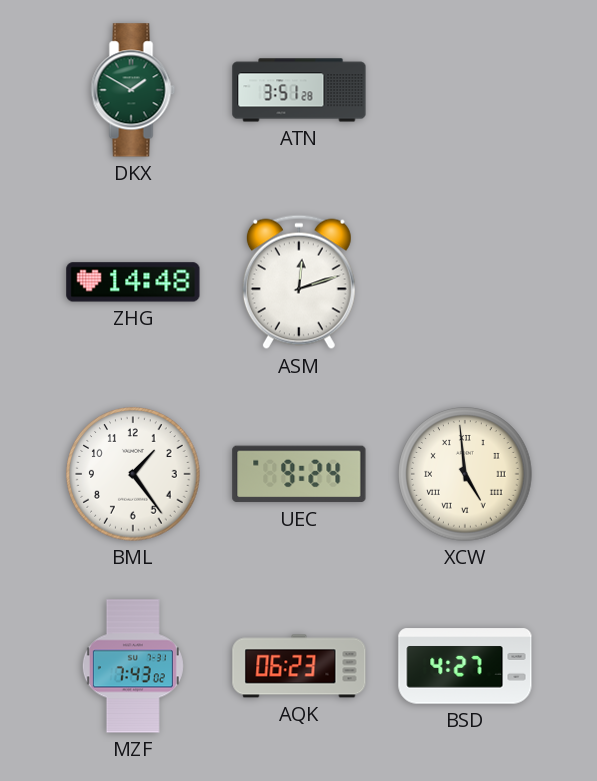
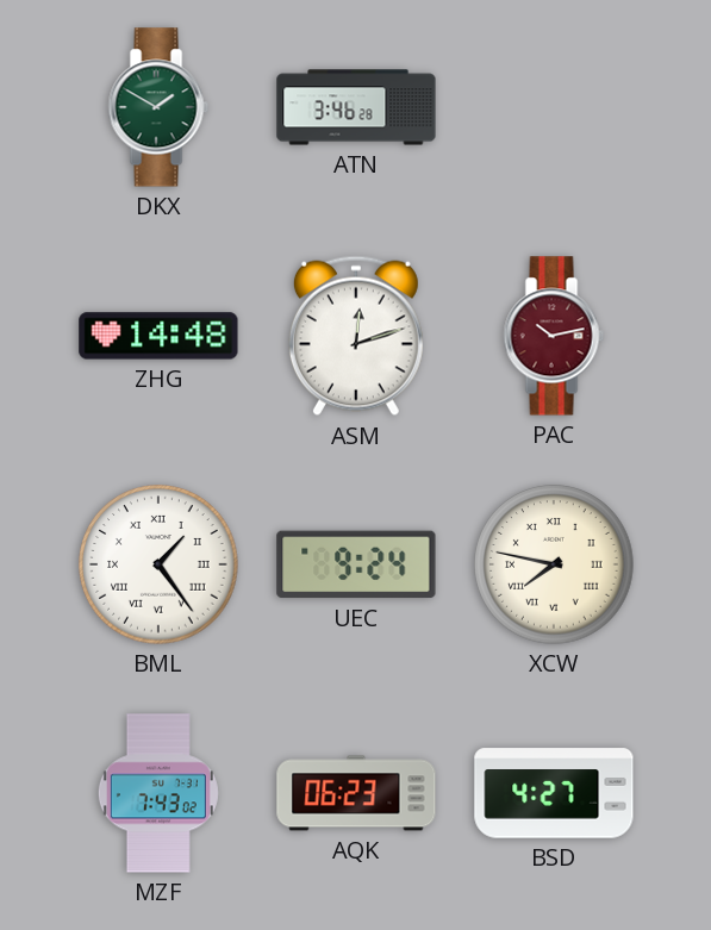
ATN: 3:51 -> 3:46 (356, 107)
PAC: none -> 10:13 (554, 336)
BML numerals: Arabic -> Roman (158, 564)
XCW: 4:59 -> 7:47 (554, 564)
